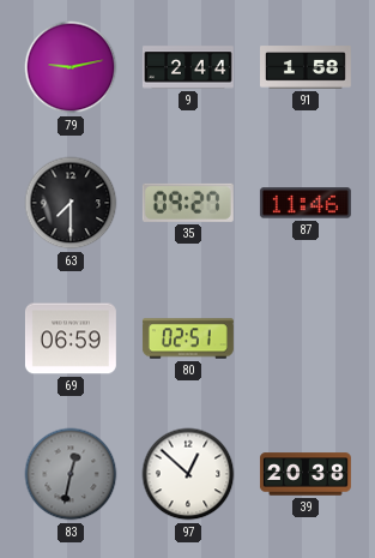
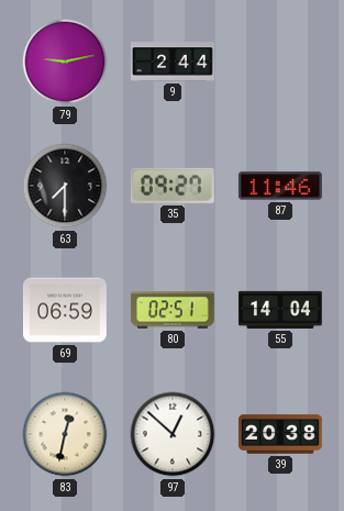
91: 1:58 -> none (307, 67)
55: none -> 14:04 (280, 310)
83 dial: grey -> cream (65, 434)
